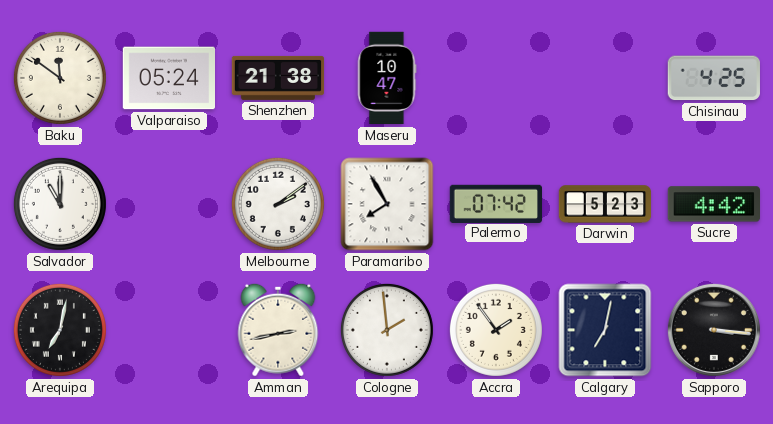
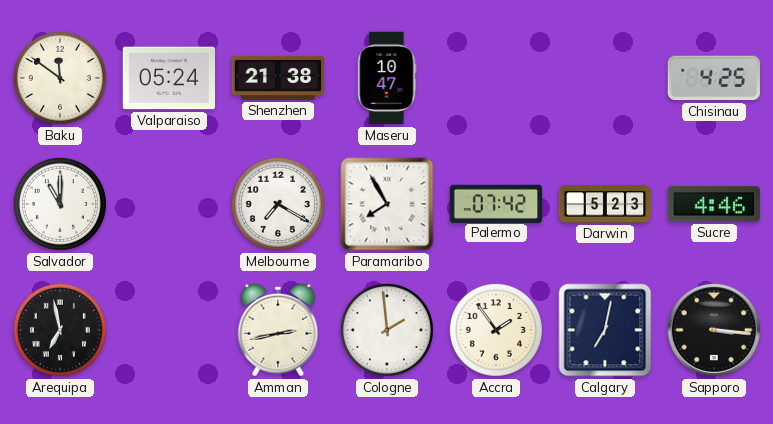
Melbourne: 2:09 -> 7:20 (278, 204)
Sucre: 4:42 -> 4:46 (713, 204)
Arequipa: 7:02 -> 6:58 (60, 330)
